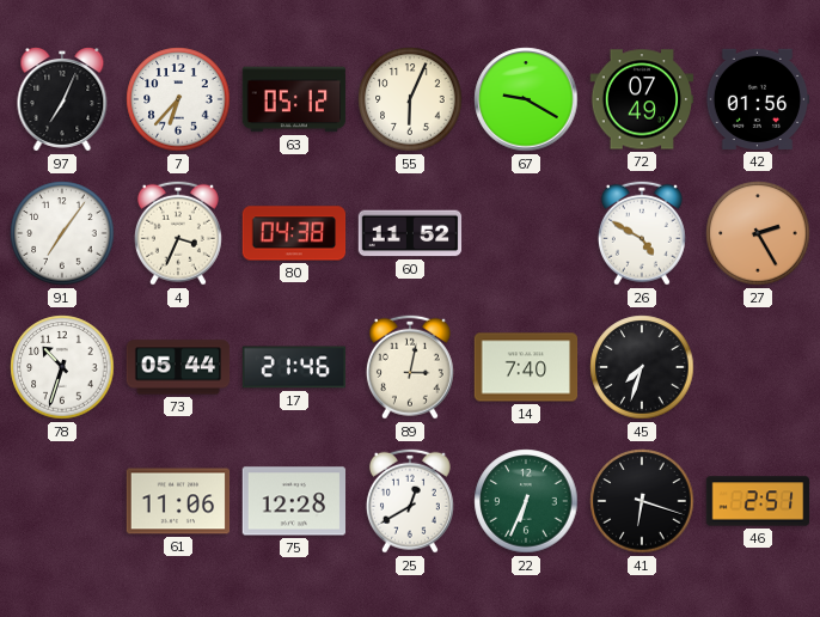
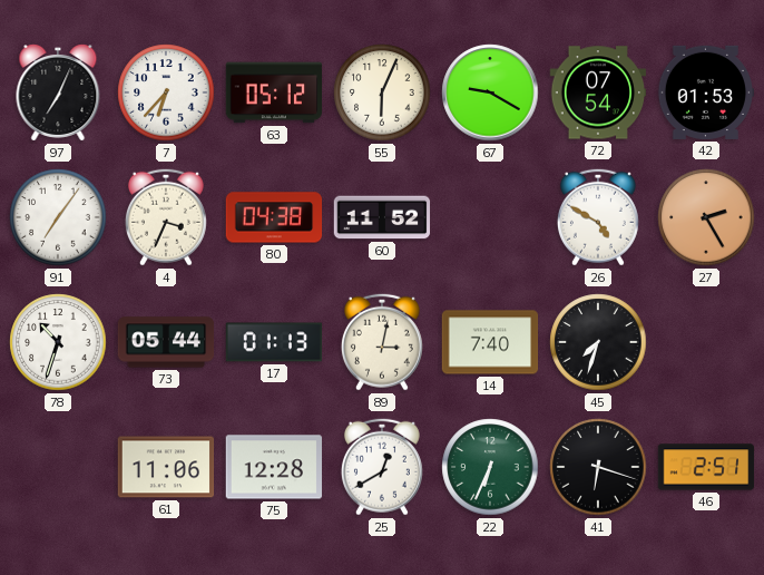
72: 07:49 -> 07:54 (598, 92)
42: 01:56 -> 01:53 (706, 92)
17: 21:46 -> 01:13 (274, 342)
